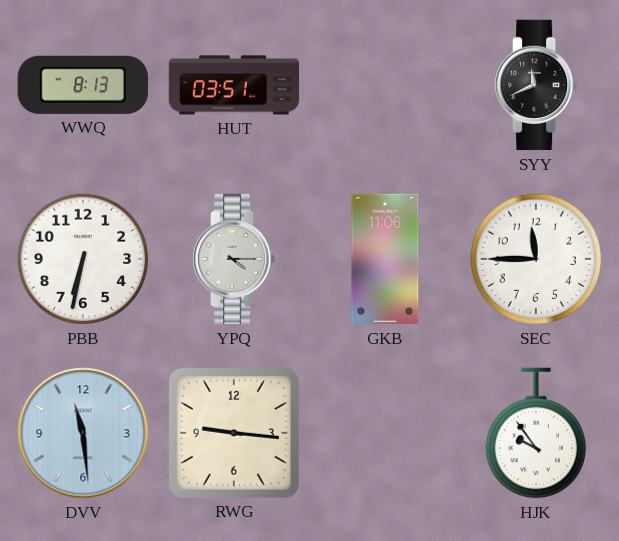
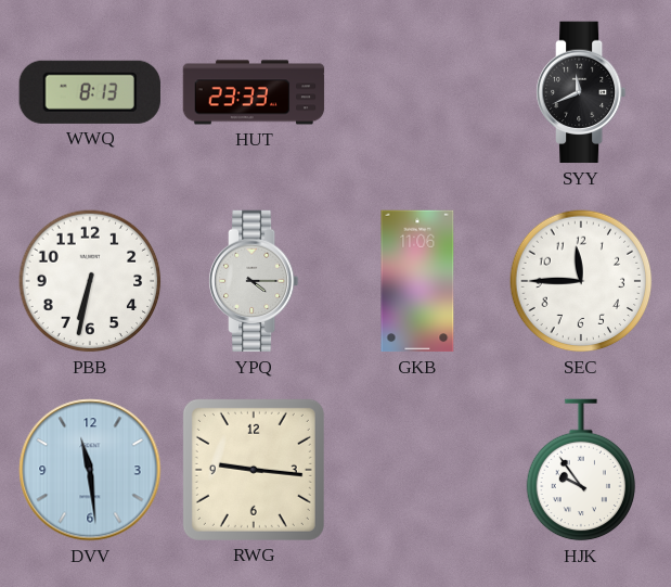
HUT: 03:51 -> 23:33 (254, 92)
